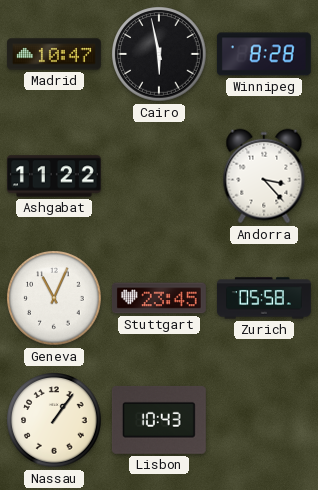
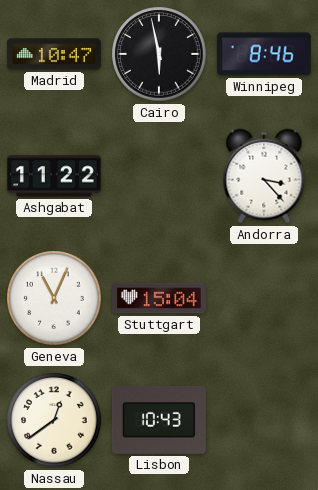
Winnipeg: 8:28 -> 8:46 (264, 54)
Stuttgart: 23:45 -> 15:04 (159, 298)
Zurich: 05:58 -> none (264, 298)
Nassau: 1:06 -> 12:39 (54, 420)
